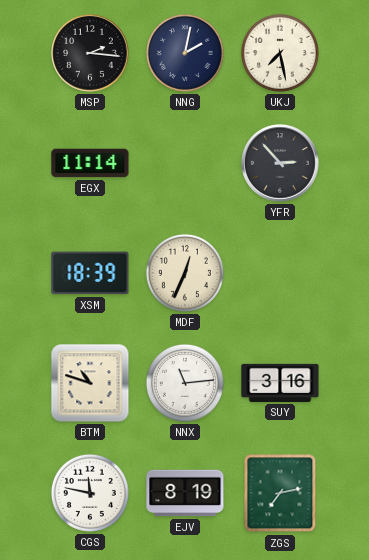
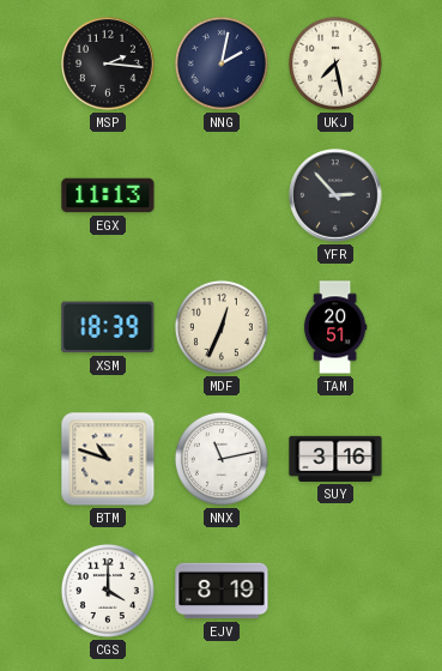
EGX: 11:14 -> 11:13 (108, 195)
TAM: none -> 20:51 (335, 327)
NNX: 11:14 -> 11:13 (222, 459)
CGS: 11:47 -> 4:00 (108, 591)
ZGS: 7:13 -> none (280, 493)
